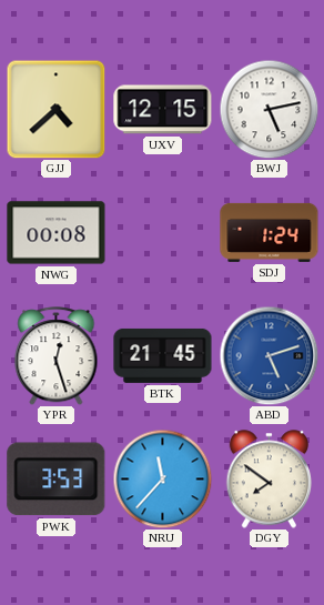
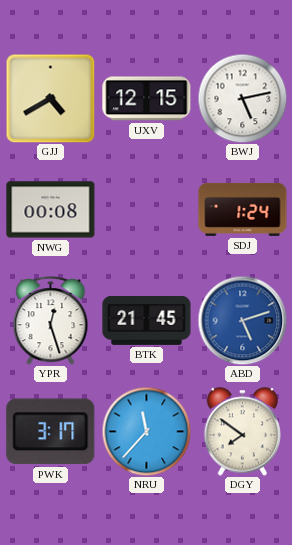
GJJ: 4:38 -> 4:40 (50, 98)
PWK: 3:53 -> 3:17 (51, 432)
